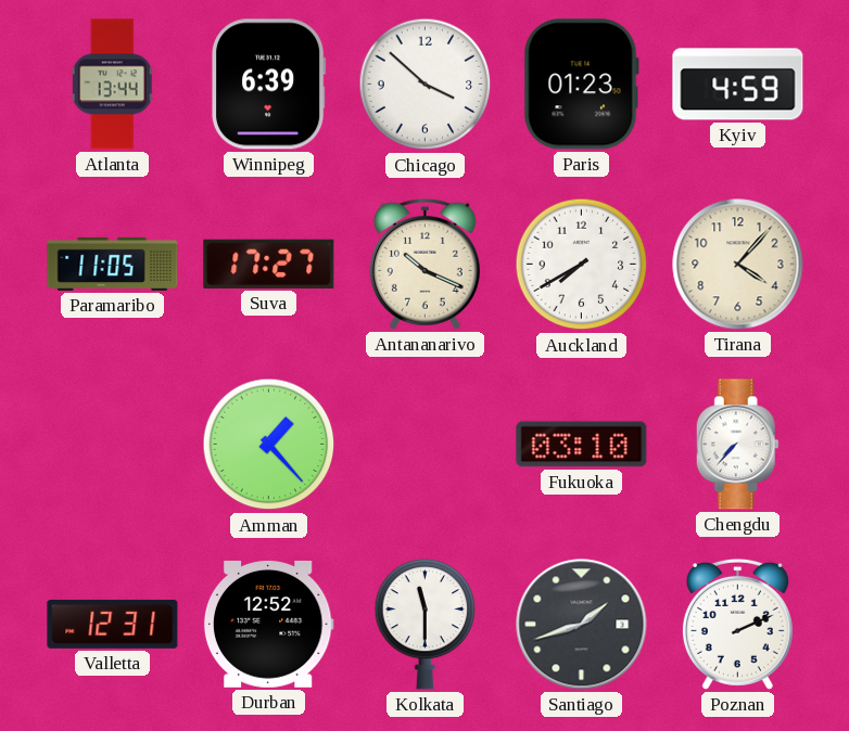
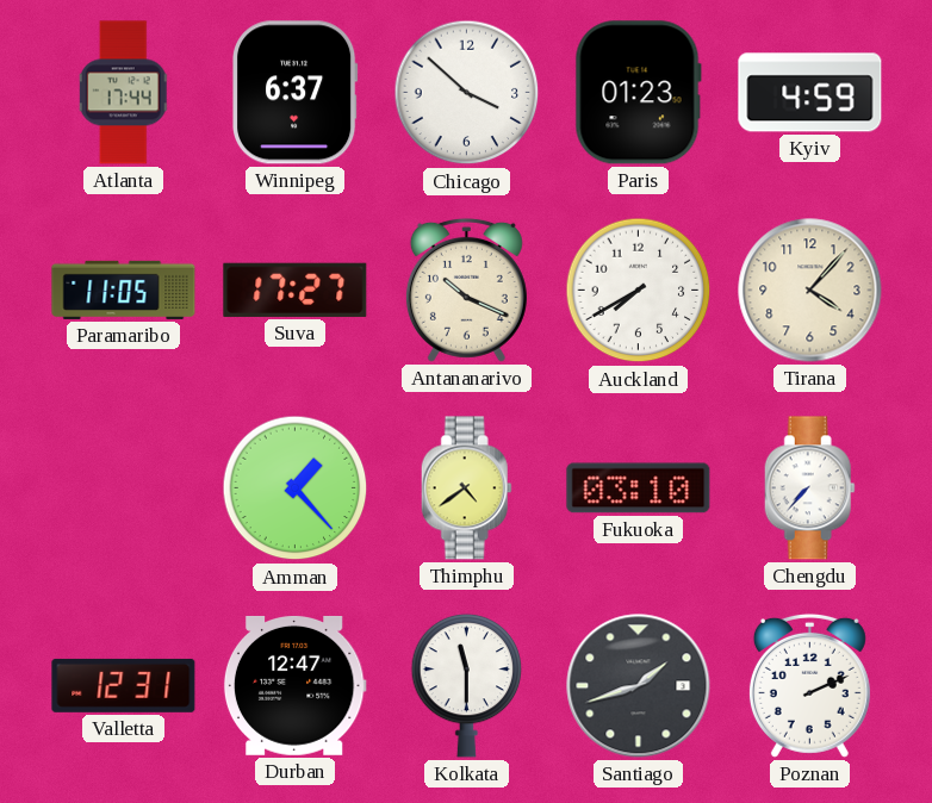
Atlanta: 13:44 -> 17:44 (124, 93)
Winnipeg: 6:39 -> 6:37 (294, 93)
Thimphu: none -> 4:39 (466, 488)
Durban: 12:52 -> 12:47 (294, 685)
